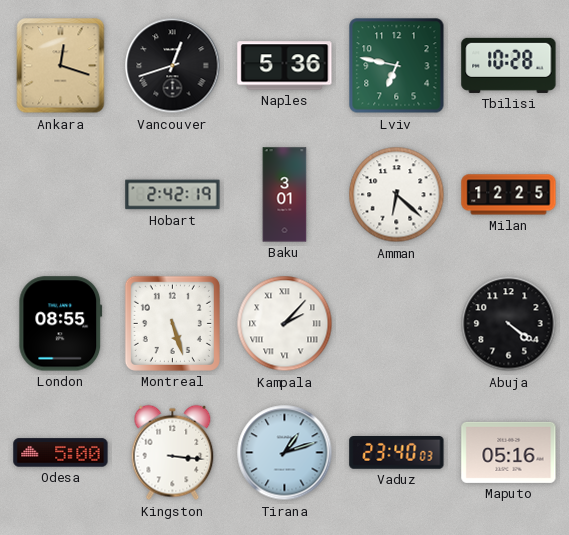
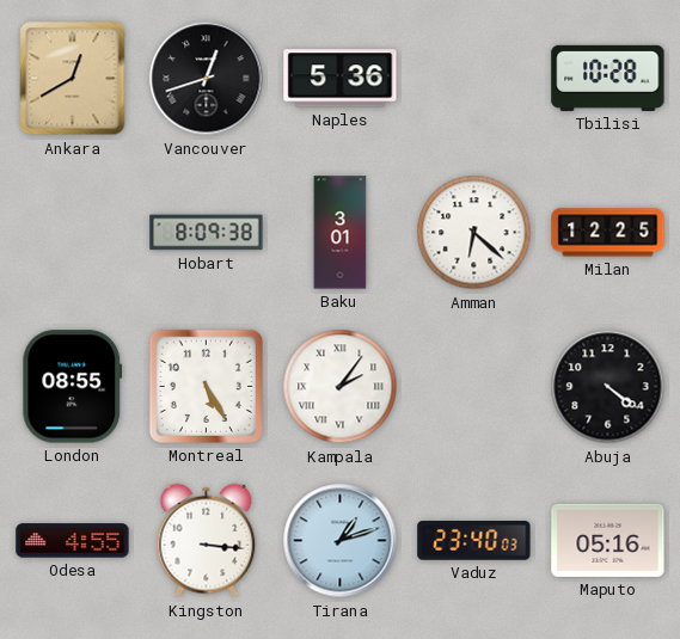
Ankara: 12:18 -> 12:40 (73, 79)
Lviv: 6:47 -> none (397, 66)
Hobart: 2:42 -> 8:09 (207, 233)
Montreal: 5:27 -> 5:25 (206, 386)
Kampala: 2:07 -> 2:06 (341, 387)
Odesa: 5:00 -> 4:55 (73, 541)
